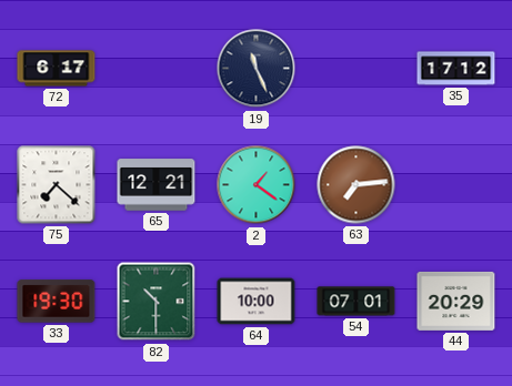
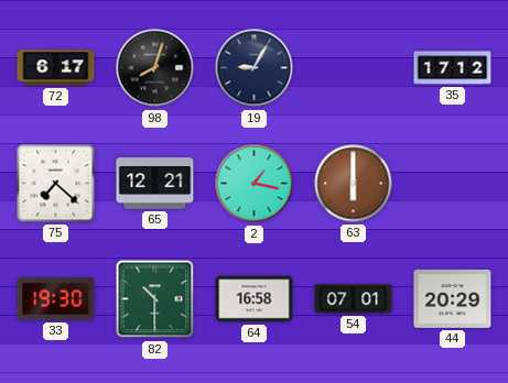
98: none -> 8:03 (155, 68)
19: 11:26 -> 9:05 (255, 68)
2: 1:21 -> 1:17 (255, 184)
63: 7:14 -> 6:00 (354, 184)
64: 10:00 -> 16:58 (255, 299)
